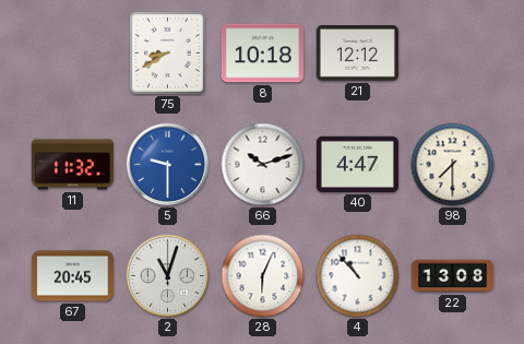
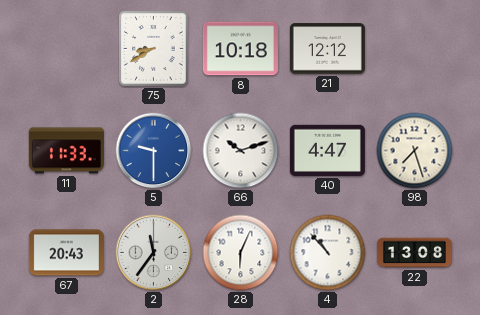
11: 11:32 -> 11:33 (66, 151)
98: 7:30 -> 7:27 (415, 151)
67: 20:45 -> 20:43 (66, 253)
2: 11:03 -> 11:36 (154, 253)
